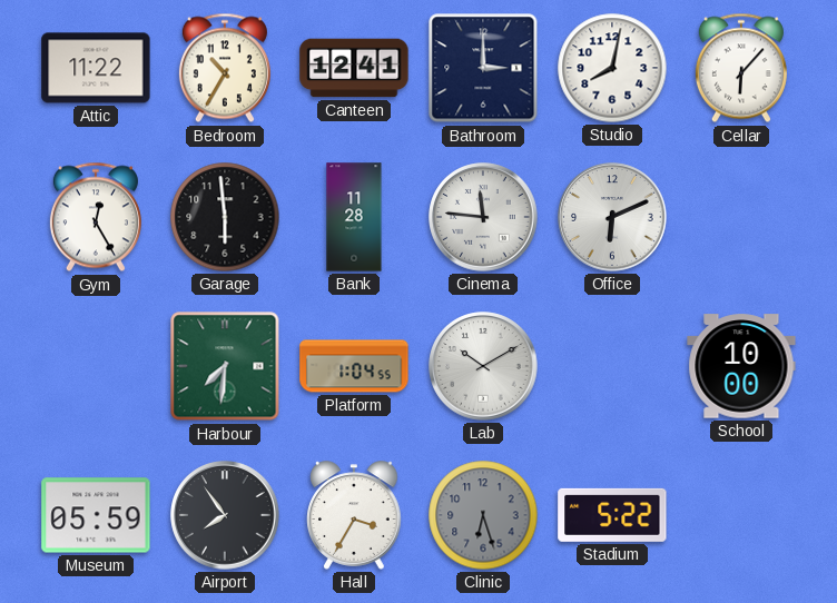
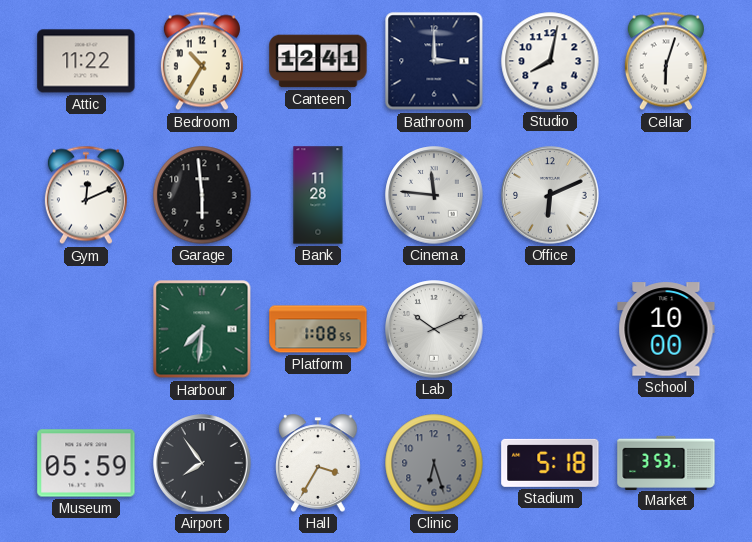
Cellar: 6:07 -> 6:03 (666, 61)
Gym: 12:25 -> 12:11 (86, 195)
Platform: 1:04 -> 1:08 (318, 329)
Lab: 10:10 -> 10:11 (434, 329)
Stadium: 5:22 -> 5:18 (550, 463)
Market: none -> 3:53 (666, 462)
